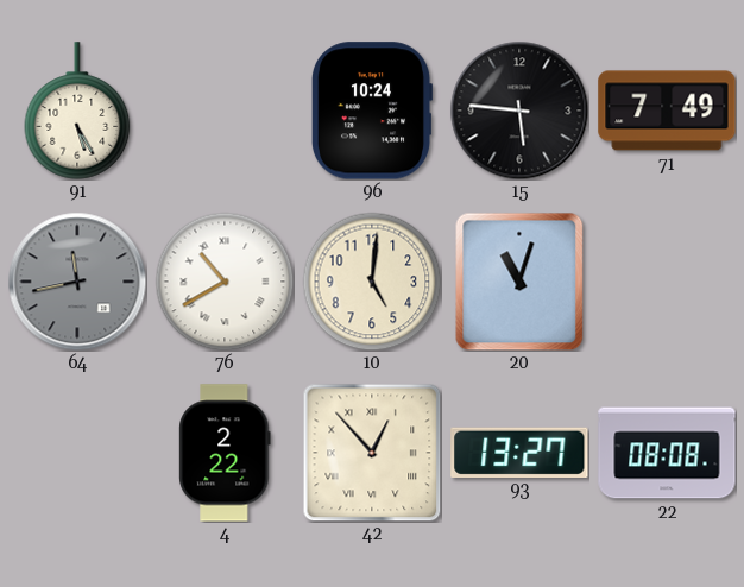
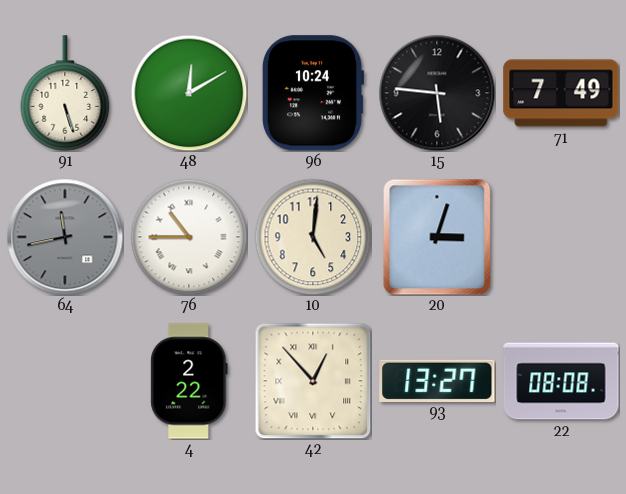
91: 5:25 -> 5:27 (65, 93)
48: none -> 12:10 (189, 93)
76: 10:40 -> 10:45 (189, 237)
20: 11:03 -> 3:03 (437, 237)
